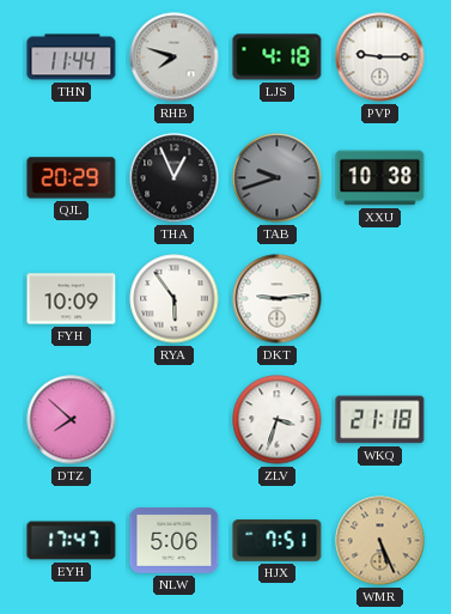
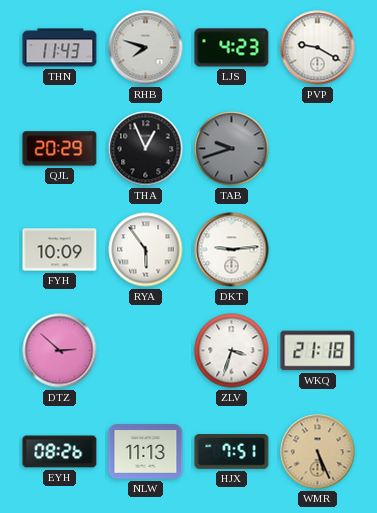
THN: 11:44 -> 11:43 (60, 48)
LJS: 4:18 -> 4:23 (232, 48)
PVP: 9:15 -> 9:20 (318, 48)
XXU: 10:38 -> none (380, 178)
DTZ: 7:52 -> 2:52 (60, 351)
EYH: 17:47 -> 08:26 (60, 452)
NLW: 5:06 -> 11:13 (146, 452)
